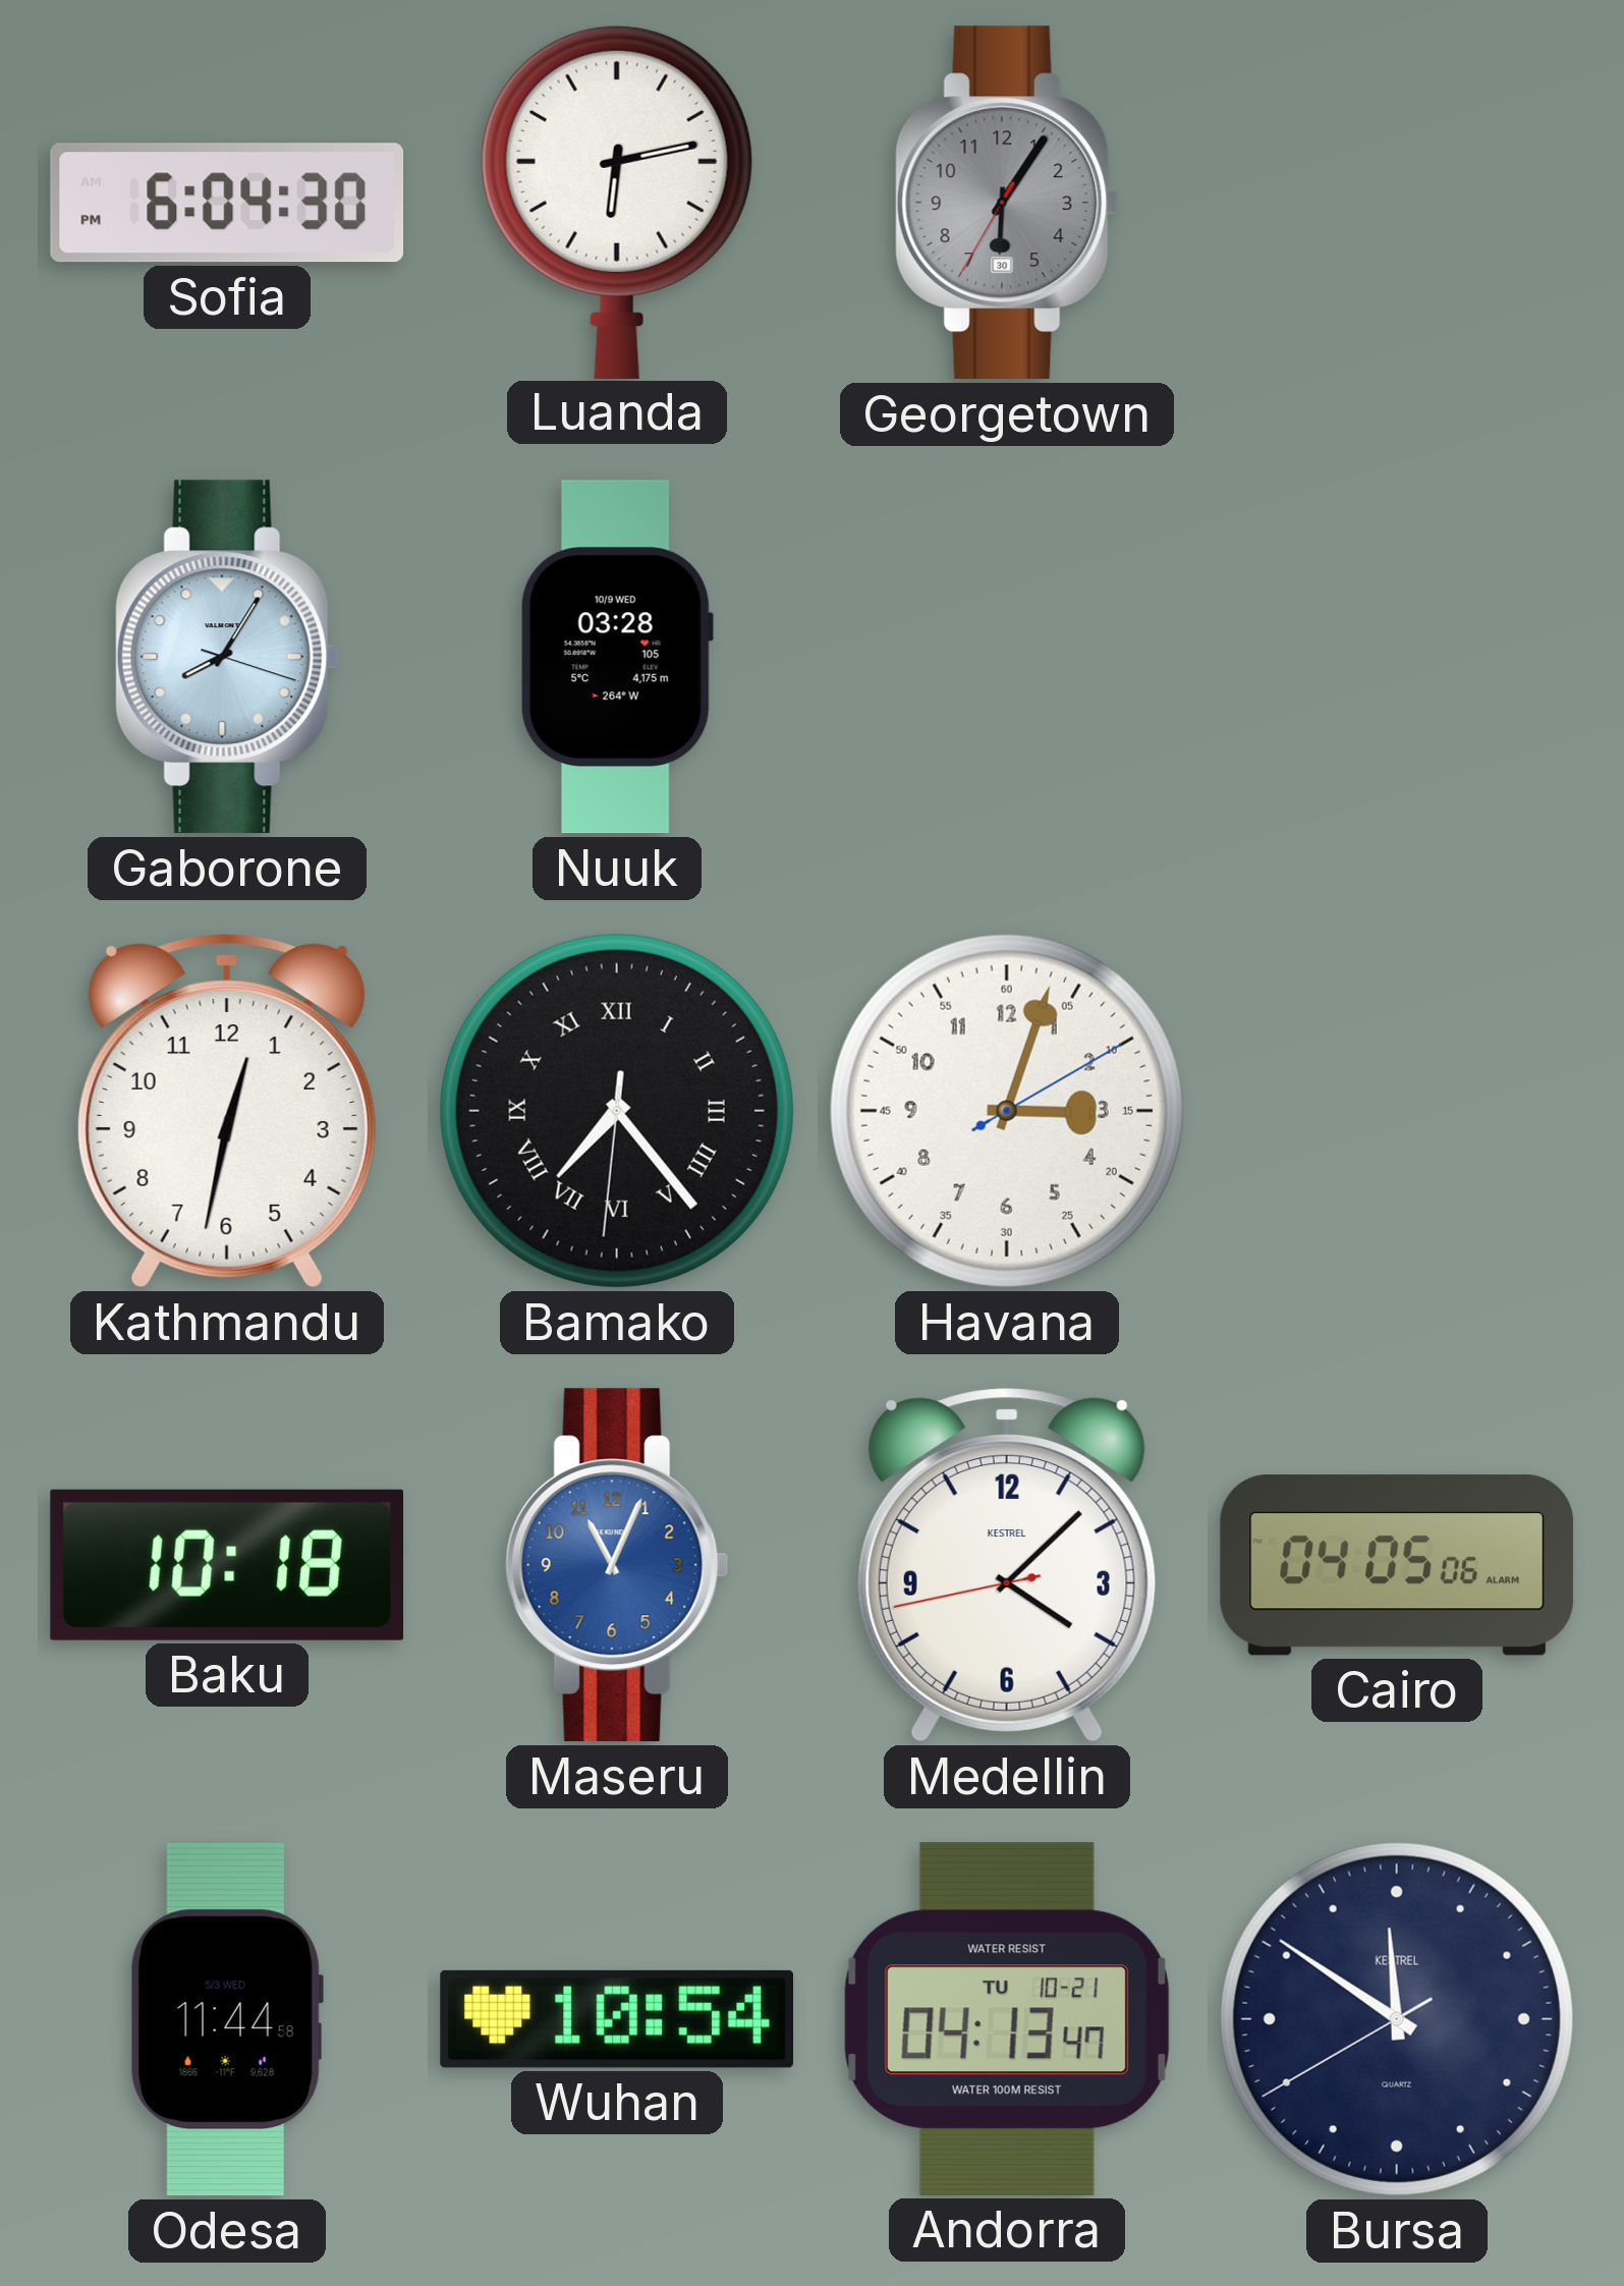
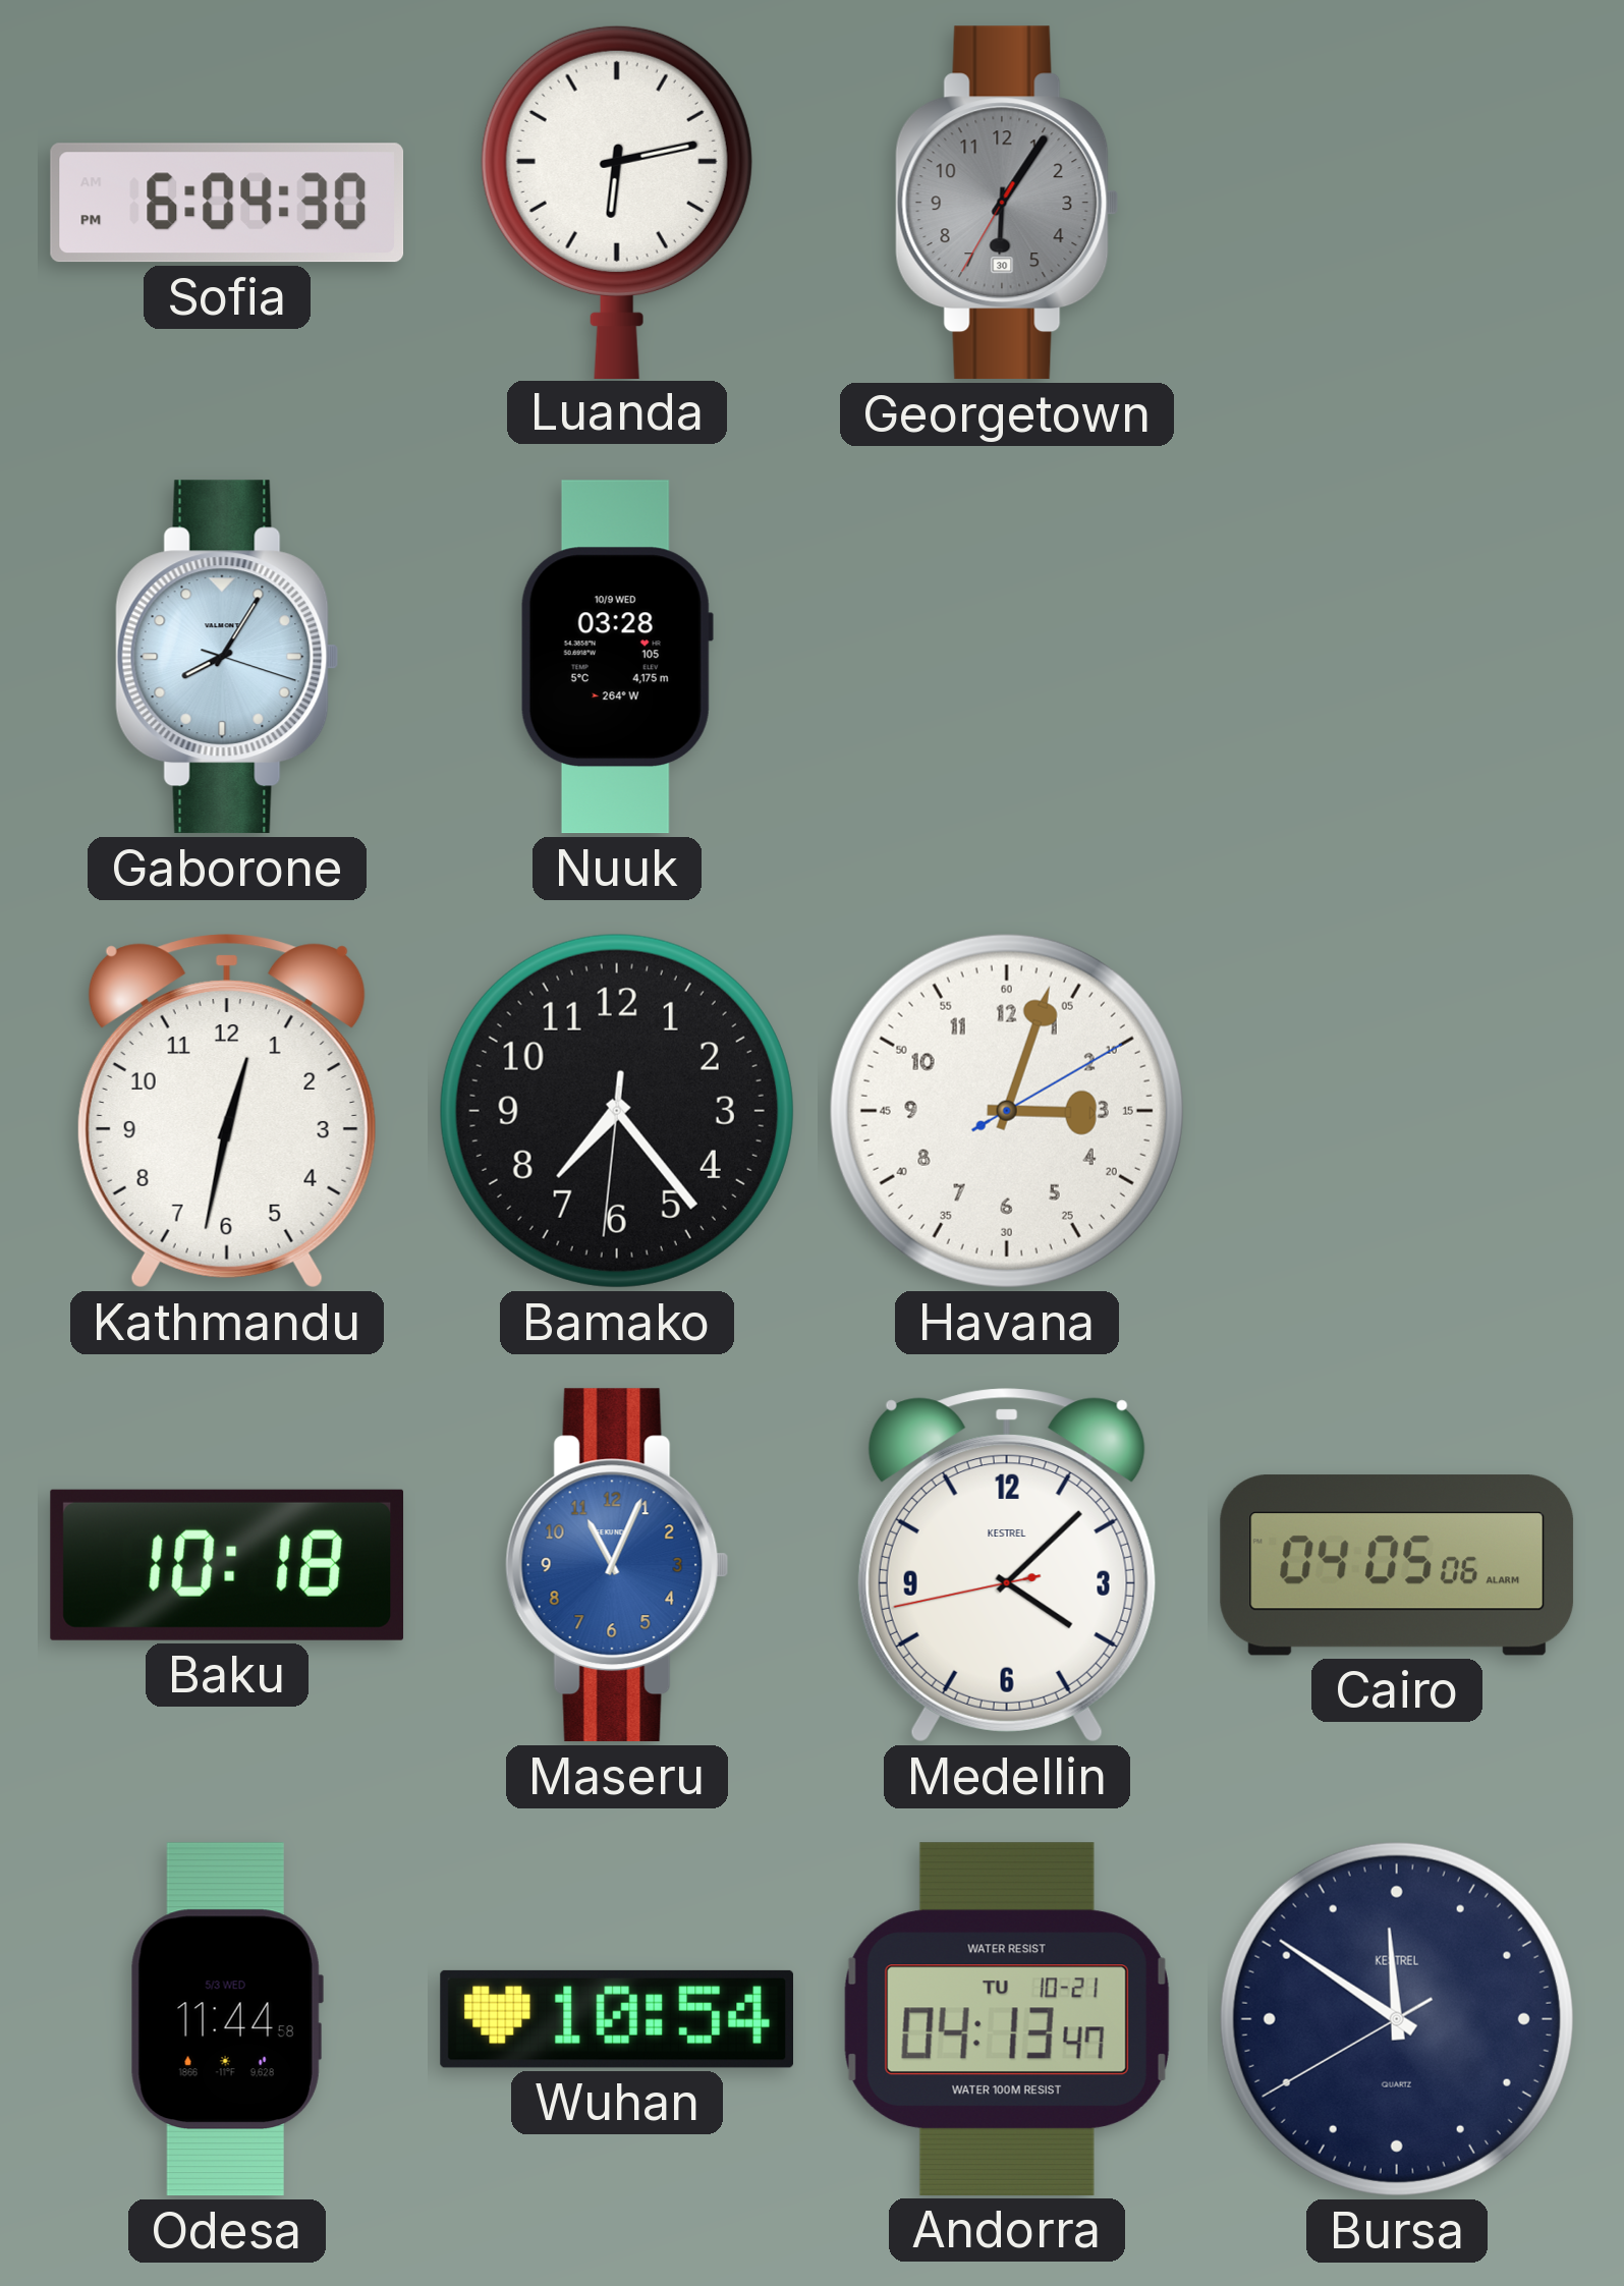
Bamako numerals: Roman -> Arabic (617, 1111)
